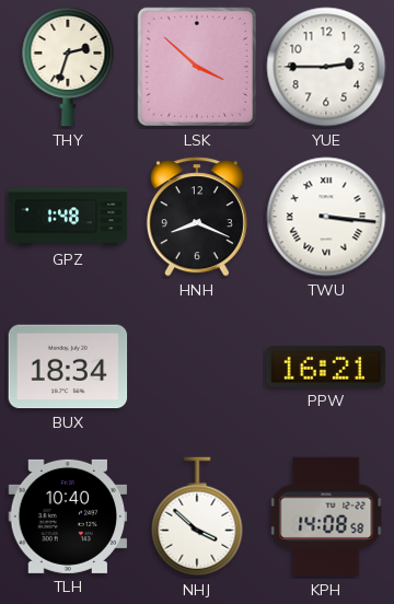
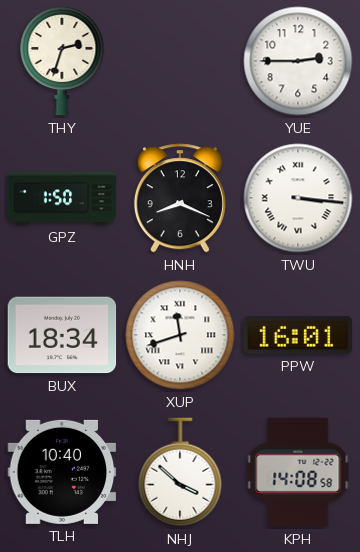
LSK: 3:52 -> none (197, 67)
GPZ: 1:48 -> 1:50 (62, 198)
XUP: none -> 11:42 (180, 335)
PPW: 16:21 -> 16:01 (298, 335)
